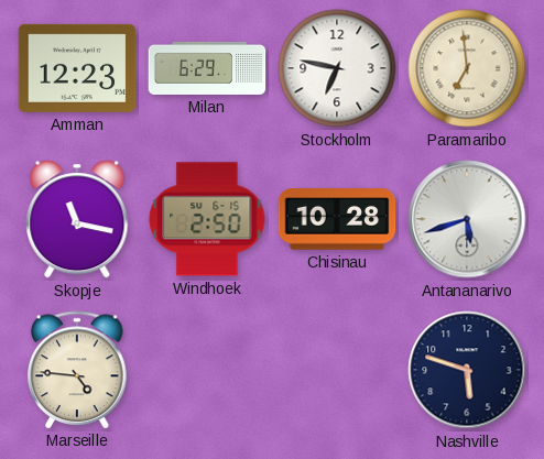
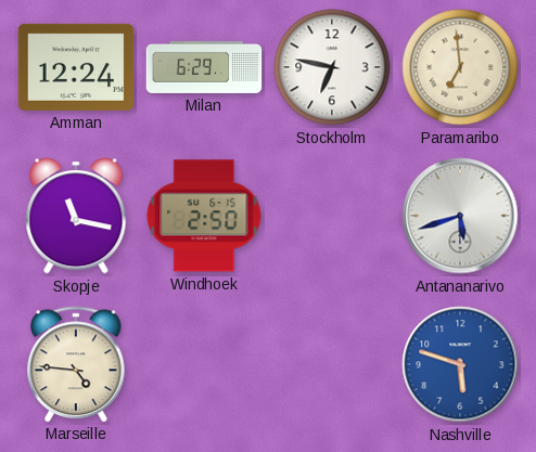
Amman: 12:23 -> 12:24 (76, 67)
Chisinau: 10:28 -> none (337, 219)
Nashville dial: navy -> blue (460, 364)
